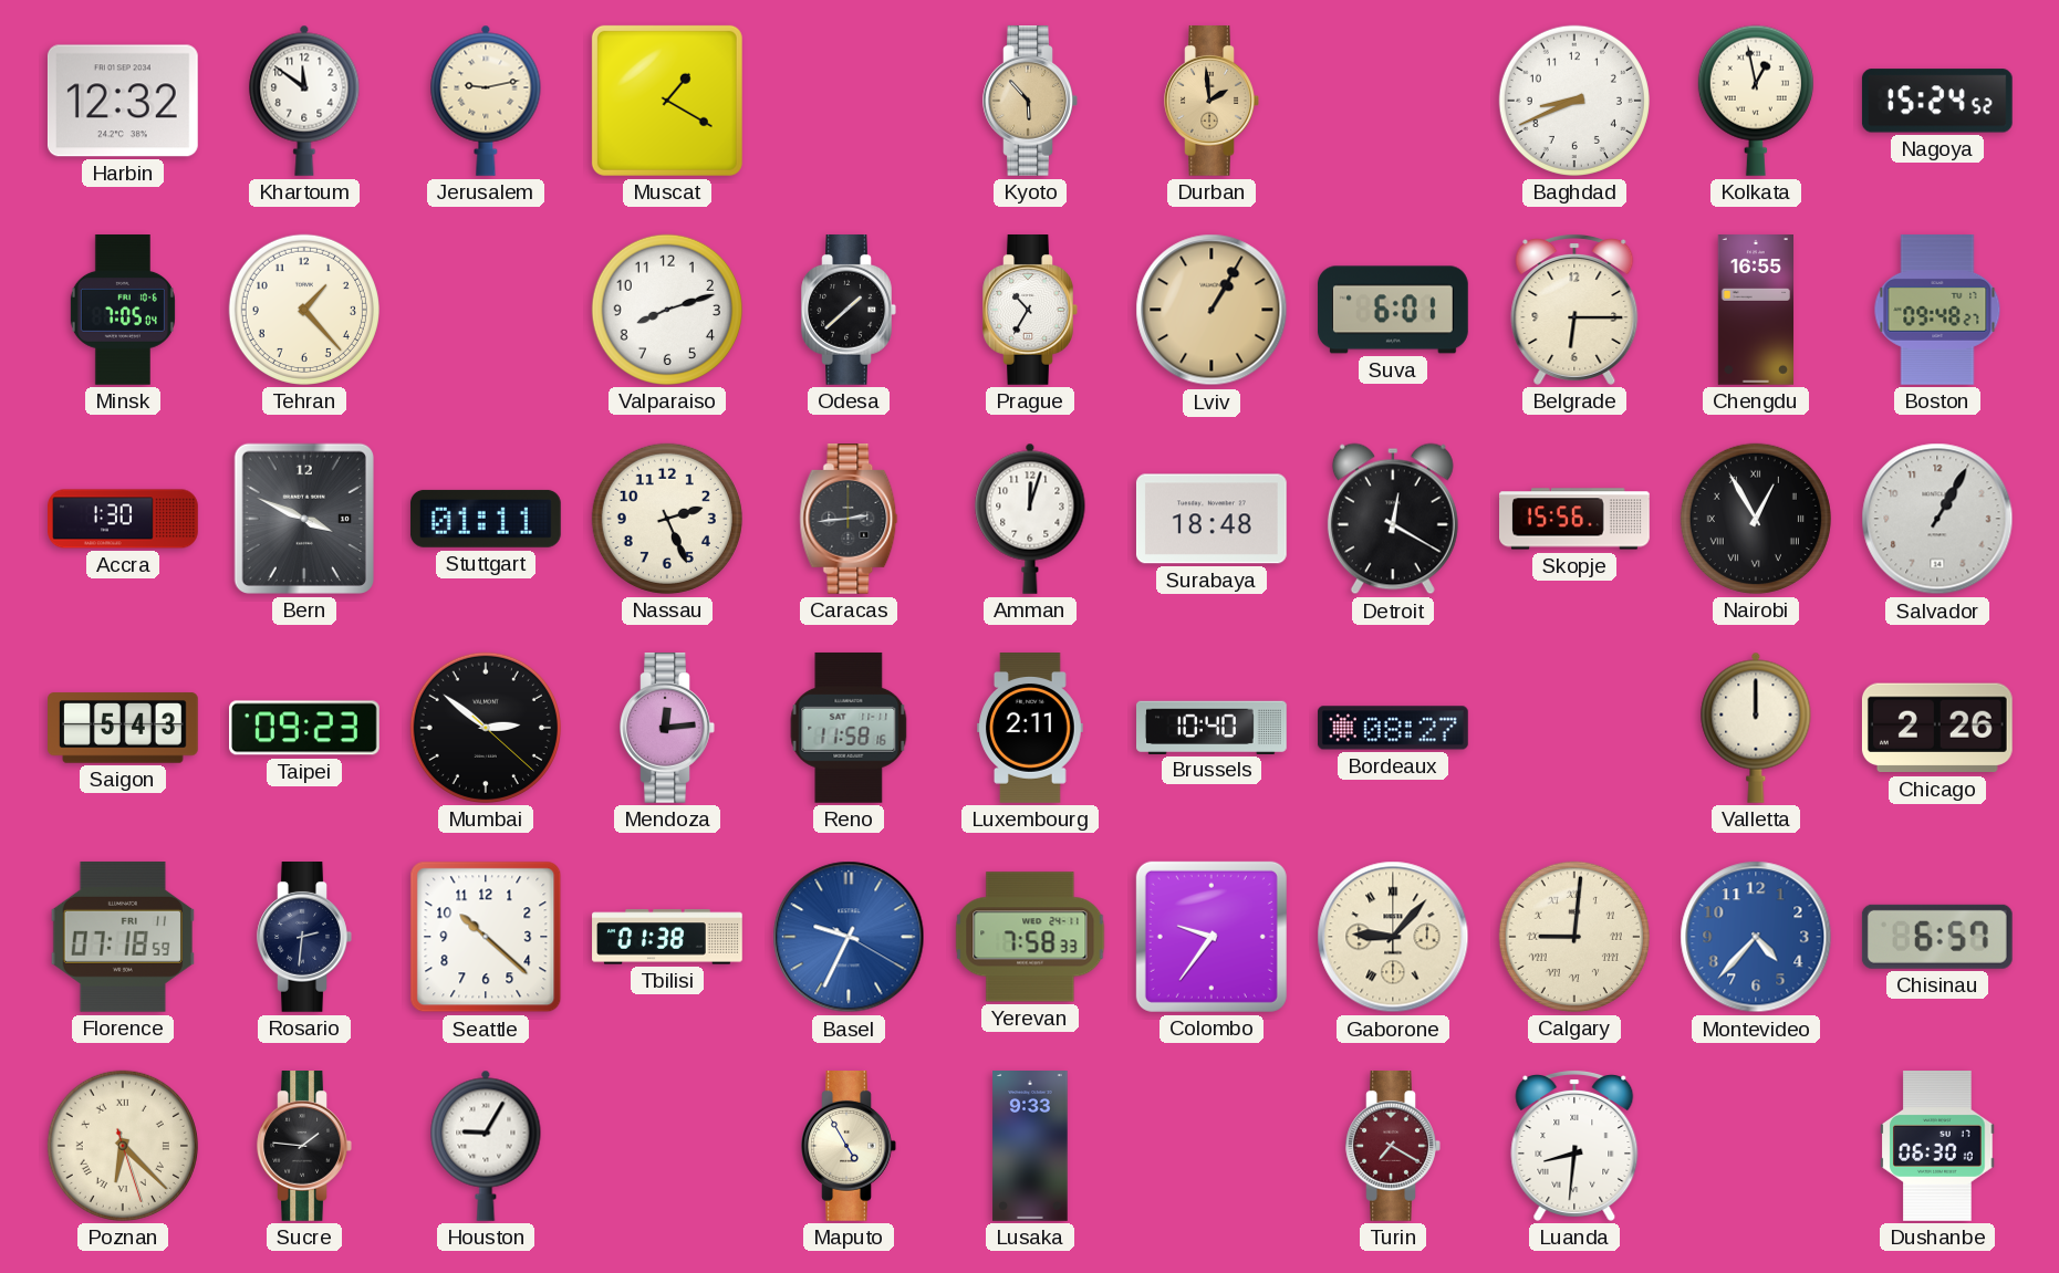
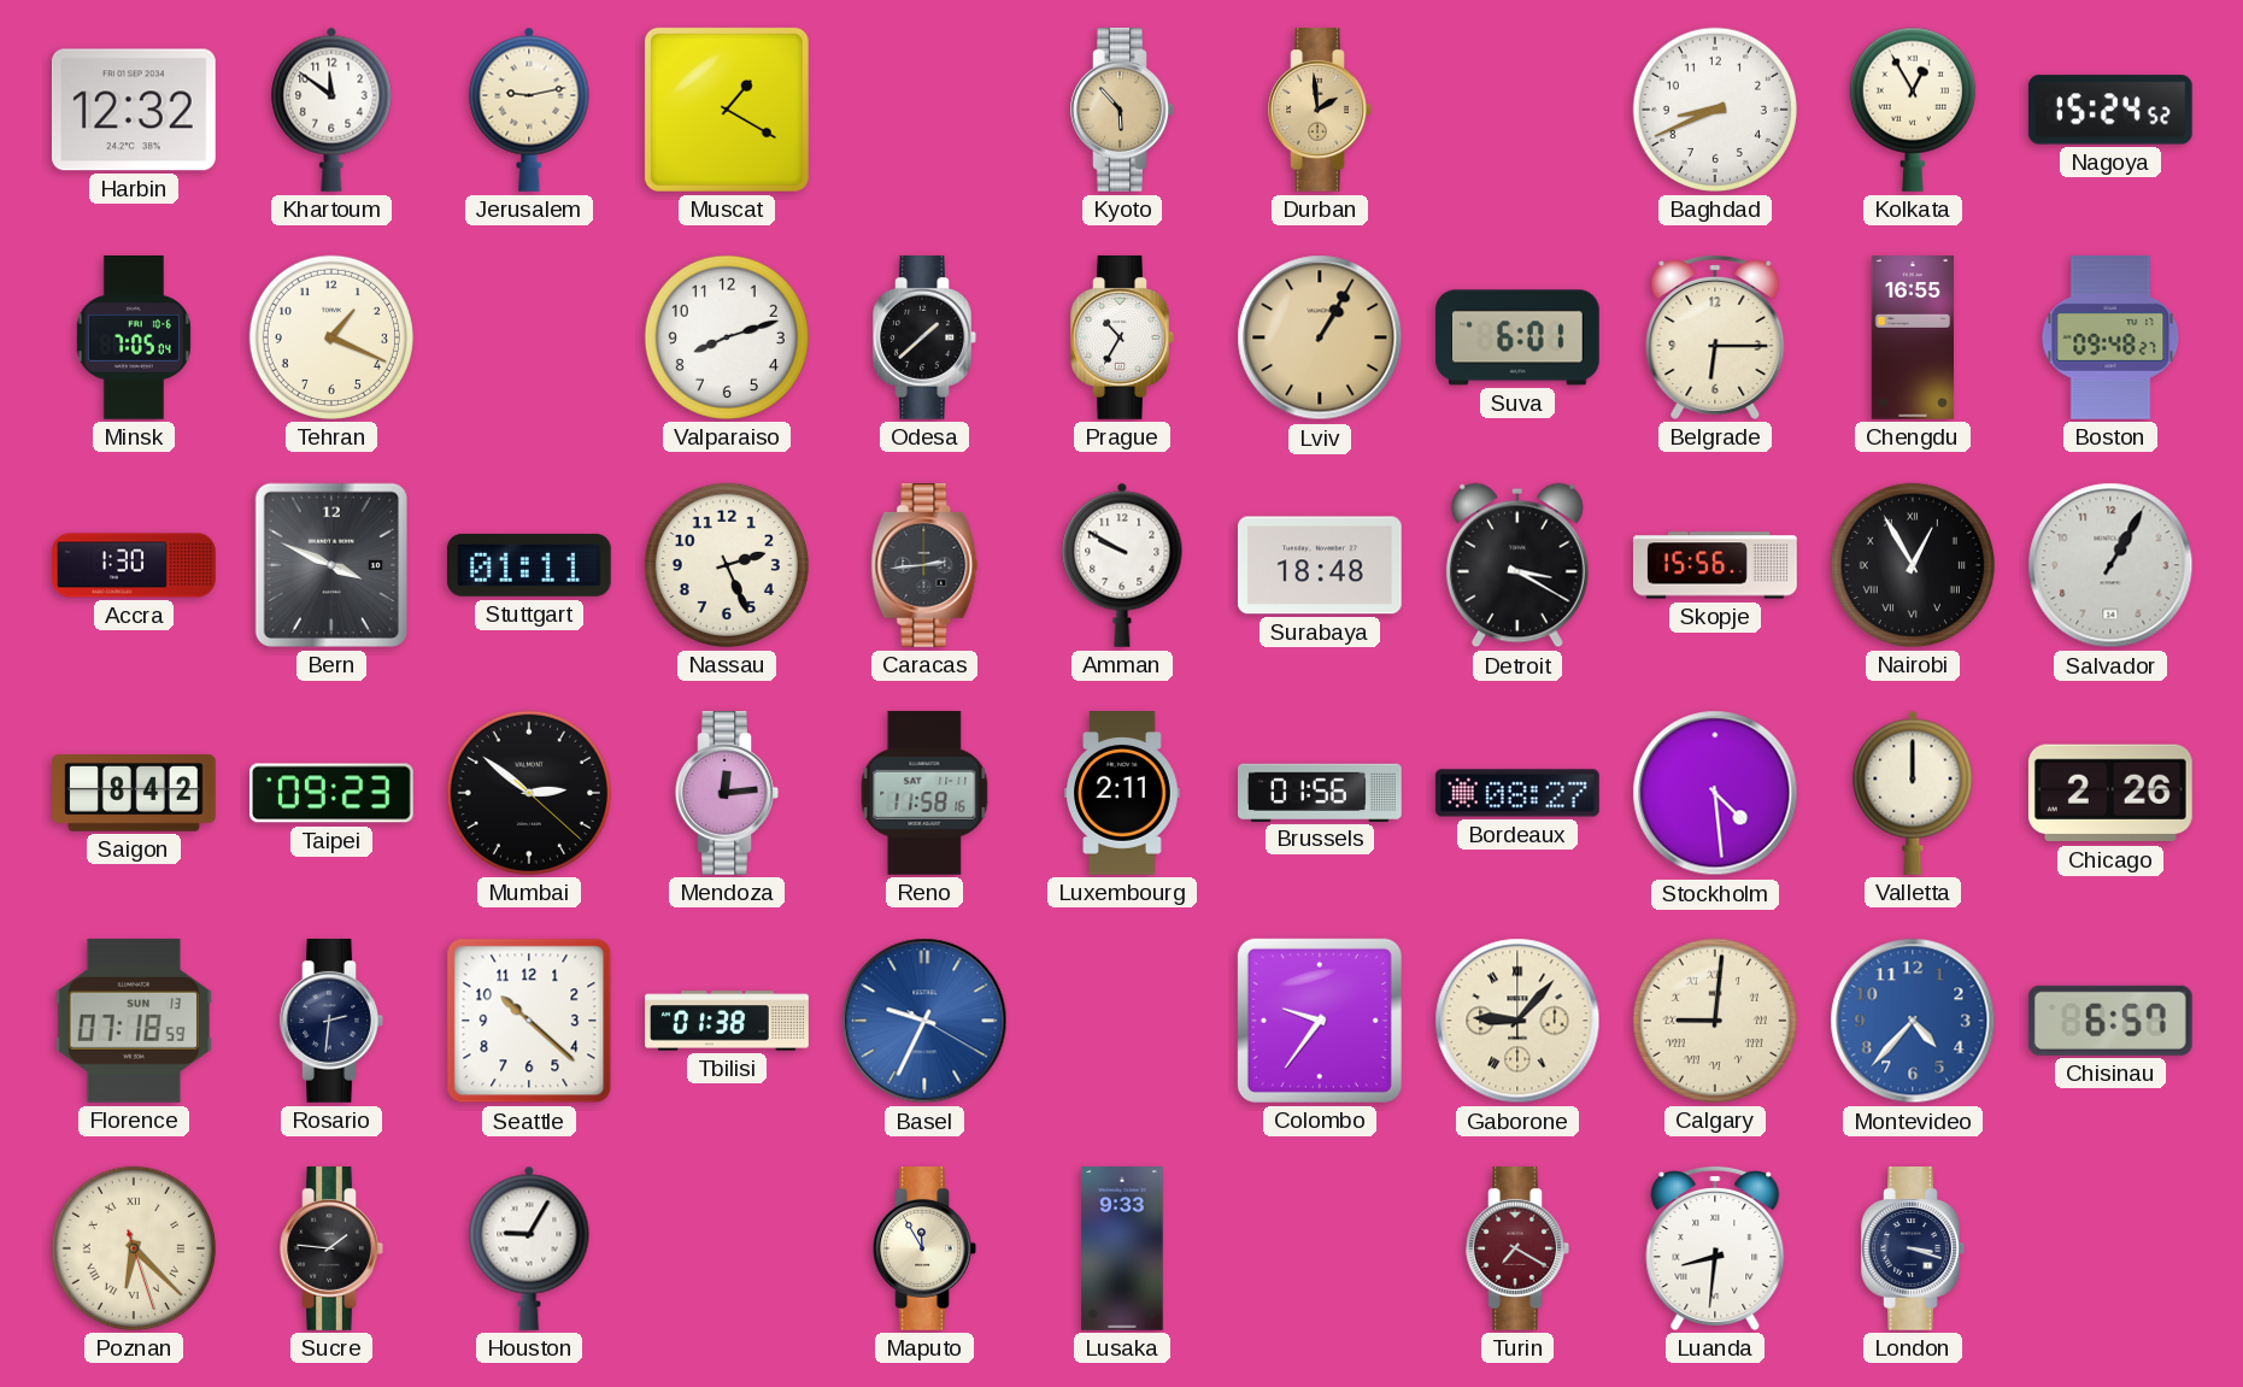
Kolkata: 12:58 -> 12:55 (1913, 110)
Tehran: 1:23 -> 1:19 (331, 337)
Amman: 12:03 -> 9:50 (1122, 565)
Detroit: 12:20 -> 3:20 (1517, 565)
Saigon: 5:43 -> 8:42 (135, 793)
Brussels: 10:40 -> 01:56 (1321, 792)
Stockholm: none -> 4:29 (1715, 793)
Florence date: FRI 11 -> SUN 13 (134, 1021)
Yerevan: 7:58 -> none (1030, 937)
Maputo: 4:55 -> 11:55 (924, 1250)
London: none -> 3:18 (1913, 1250)
Dushanbe: 06:30 -> none (1937, 1147)
